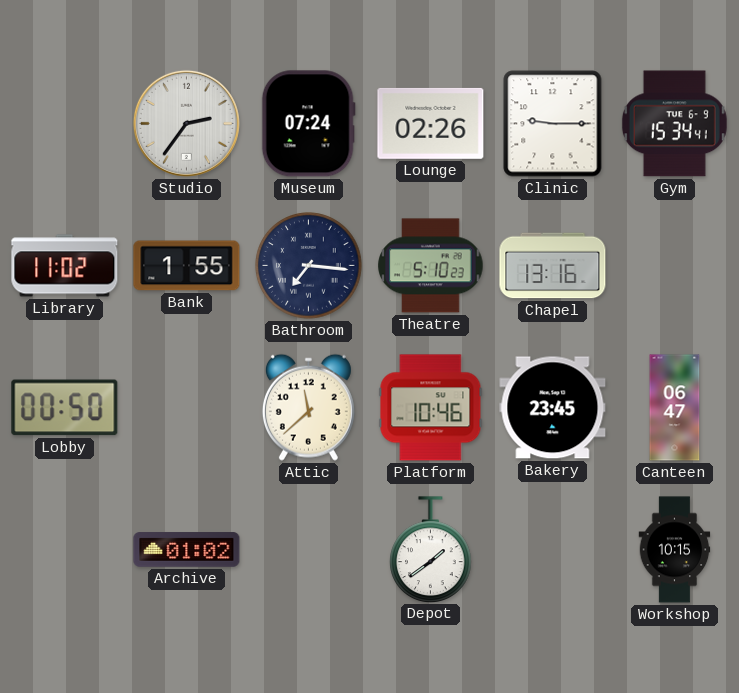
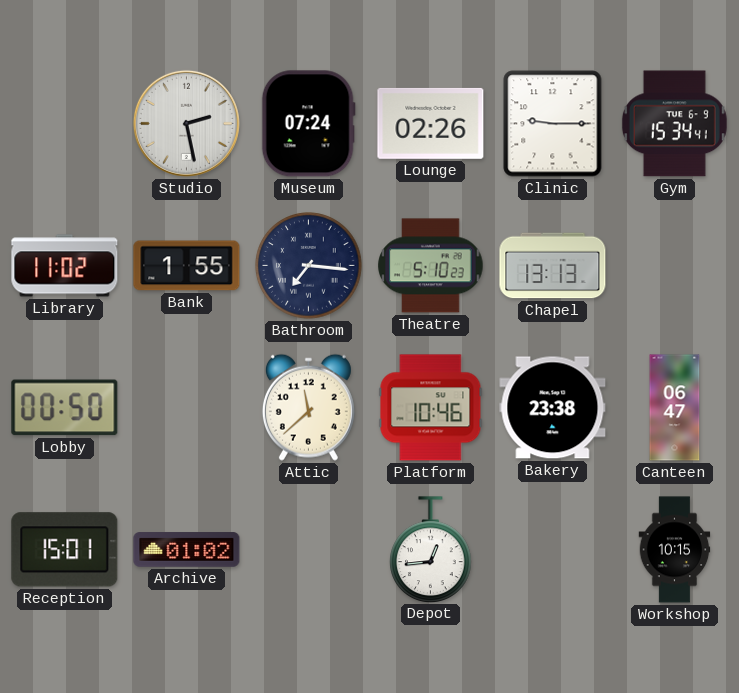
Studio: 2:36 -> 2:28 (186, 123)
Chapel: 13:16 -> 13:13 (553, 266)
Bakery: 23:45 -> 23:38 (553, 408)
Reception: none -> 15:01 (65, 550)
Depot: 1:39 -> 12:44 (431, 549)
